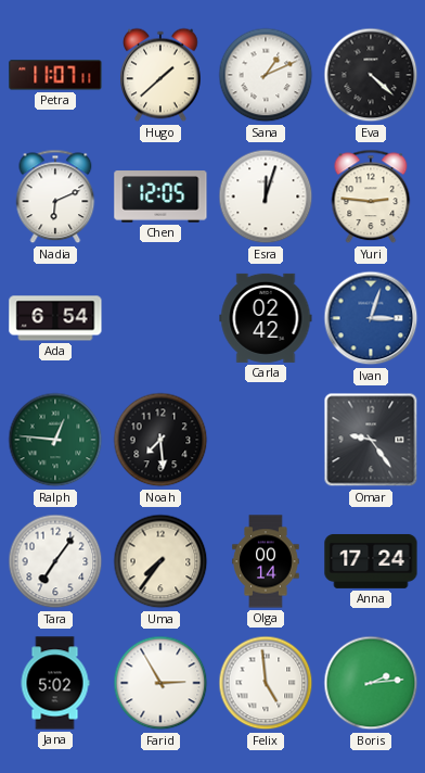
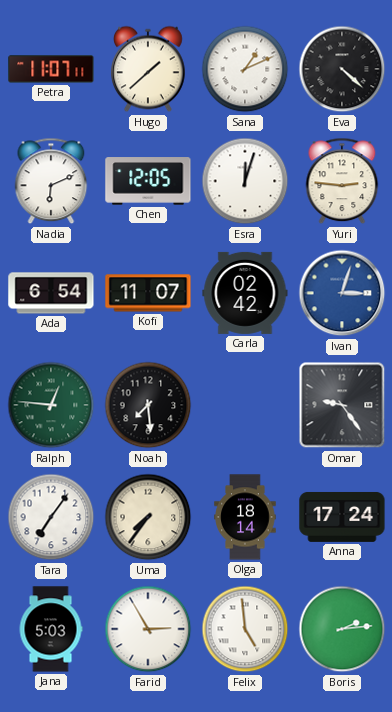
Kofi: none -> 11:07 (148, 293)
Olga: 00:14 -> 18:14 (245, 517)
Jana: 5:02 -> 5:03 (51, 629)
